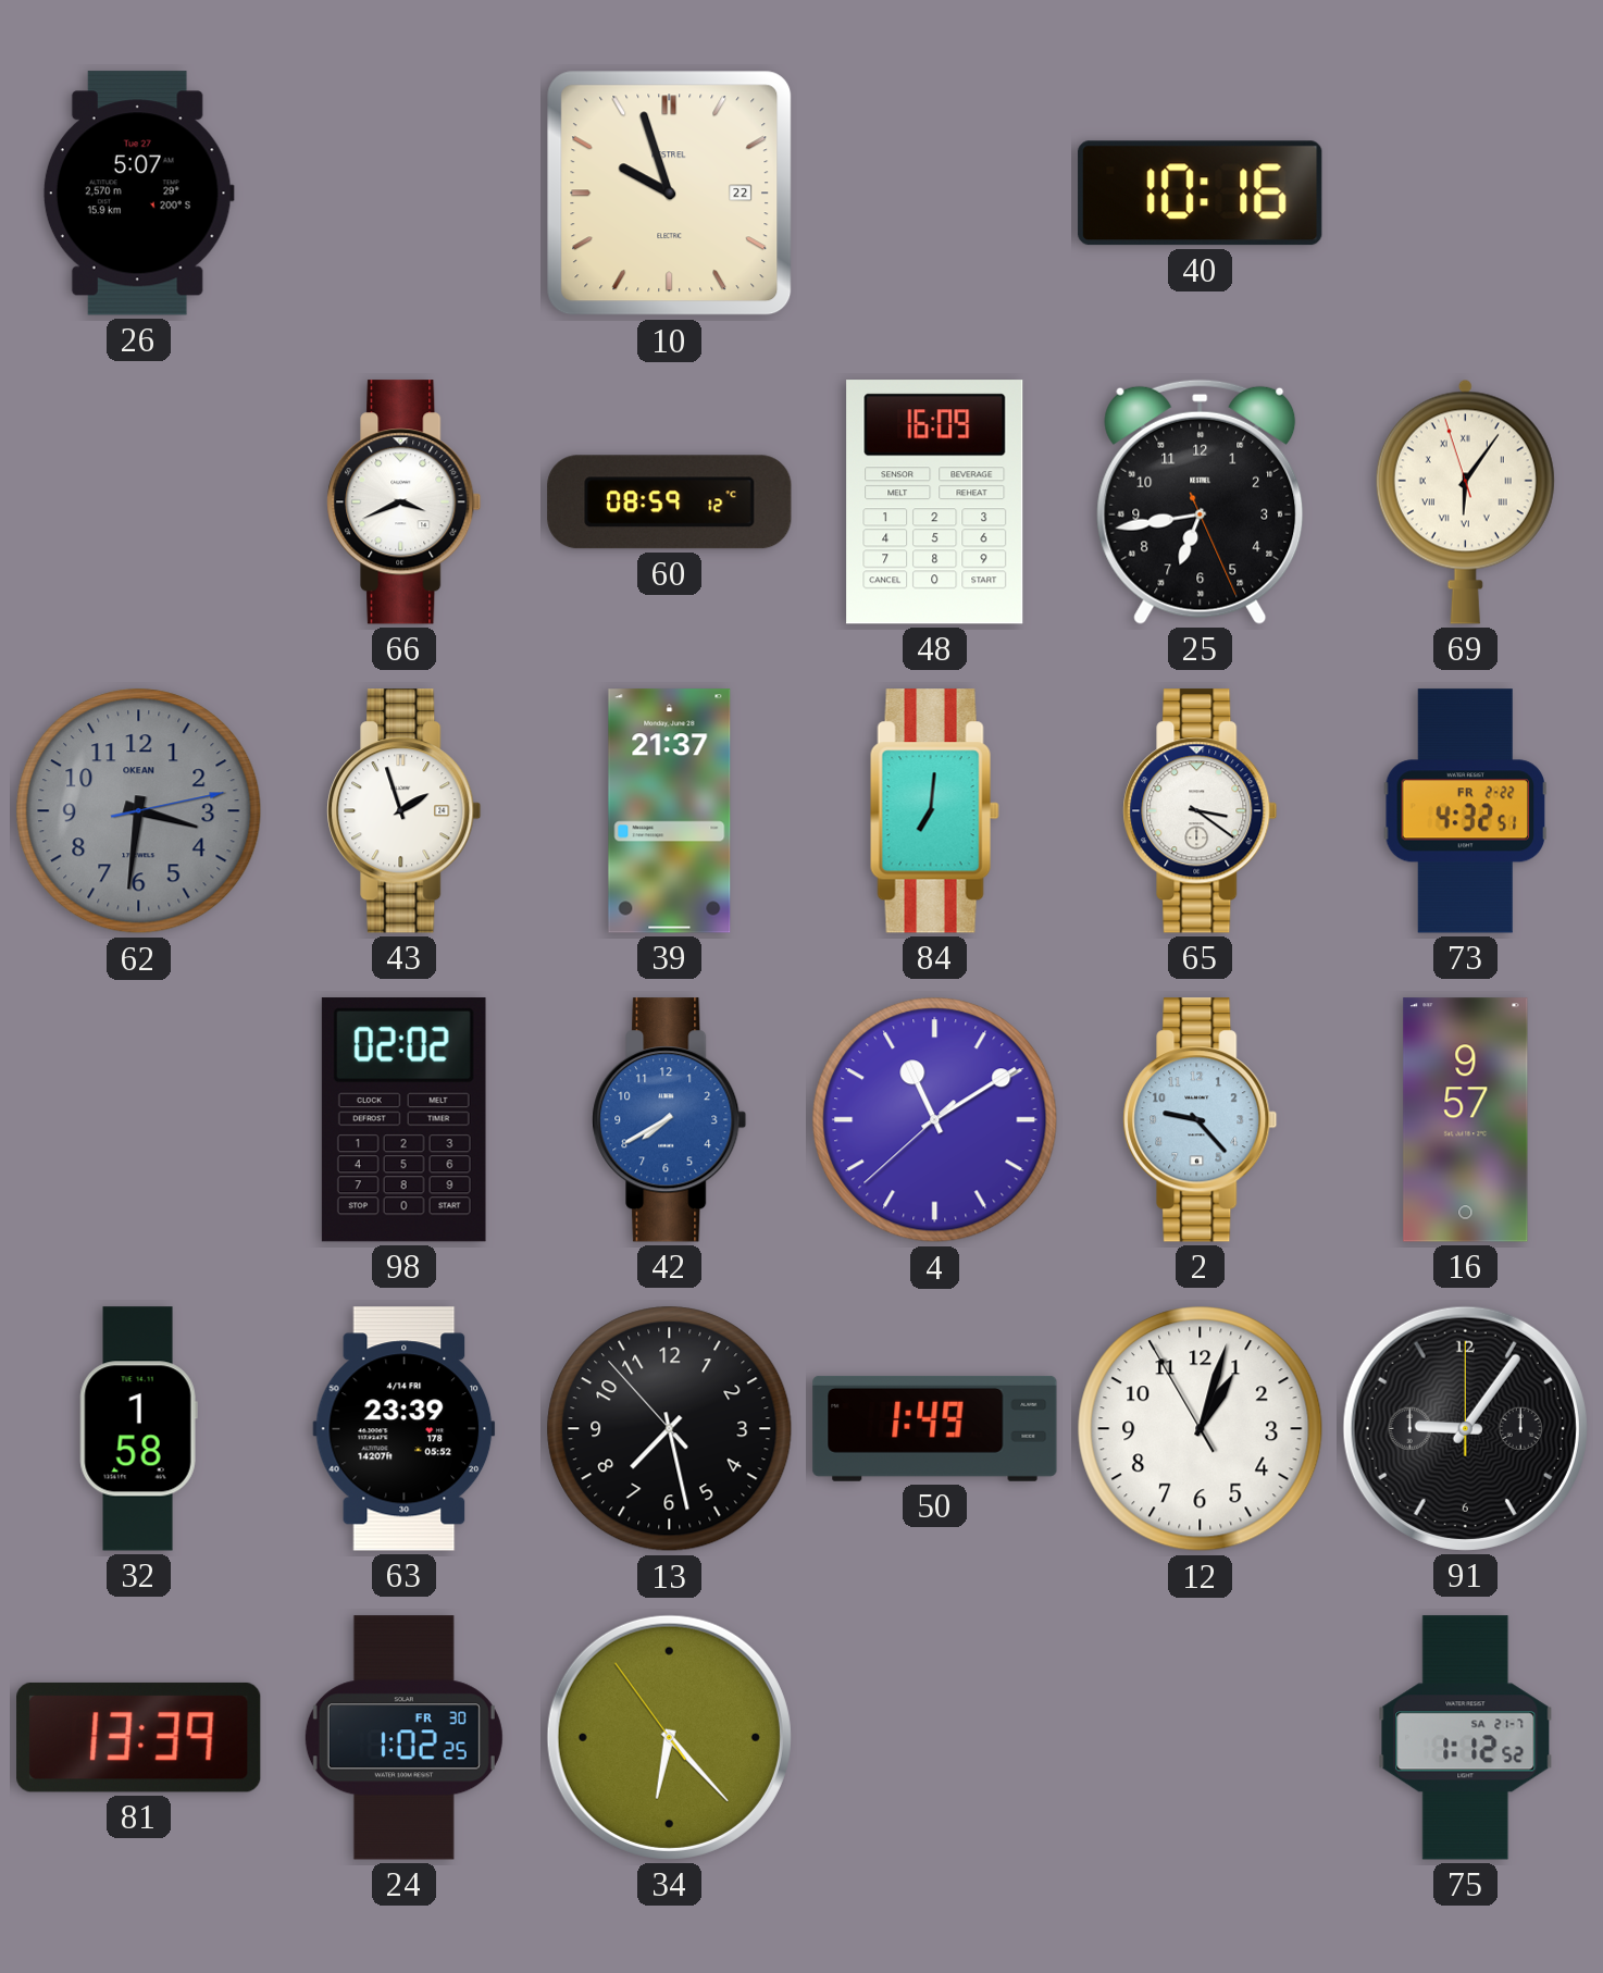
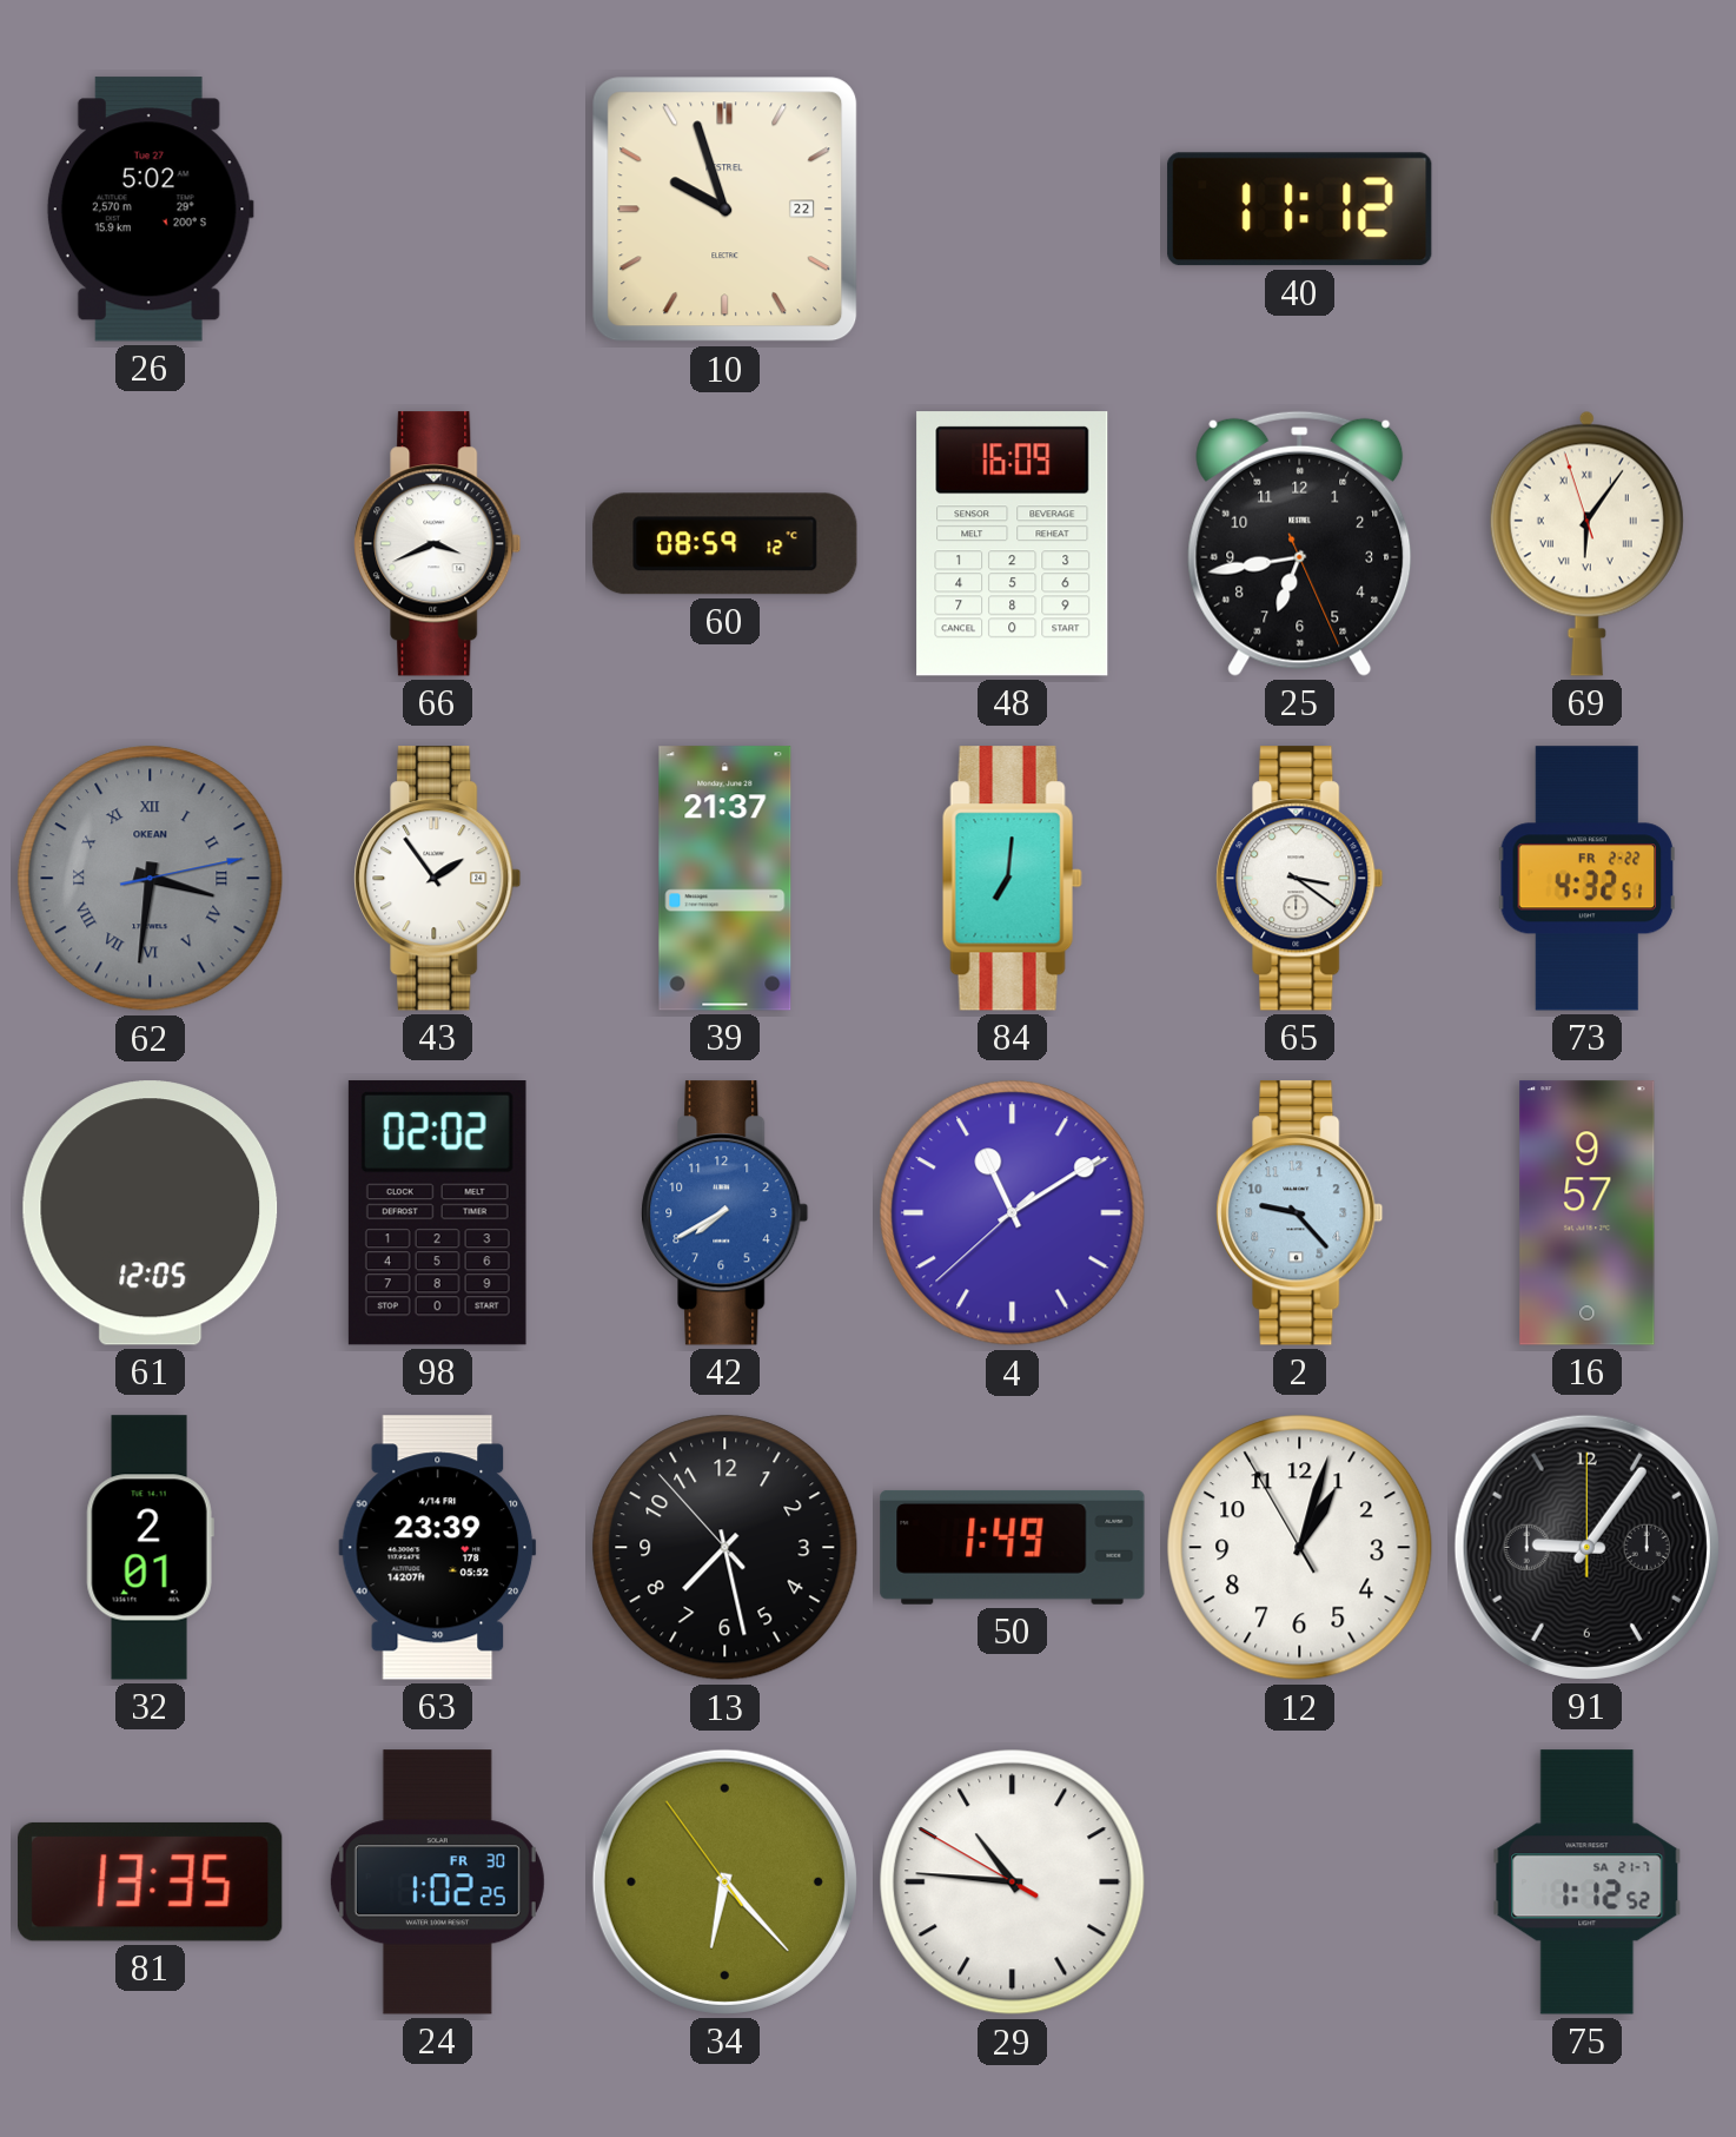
26: 5:07 -> 5:02 (150, 210)
40: 10:16 -> 11:12 (1300, 210)
62 numerals: Arabic -> Roman (151, 879)
43: 1:57 -> 1:54 (438, 879)
61: none -> 12:05 (151, 1213)
32: 1:58 -> 2:01 (150, 1548)
81: 13:39 -> 13:35 (151, 1881)
29: none -> 10:45 (1013, 1883)
